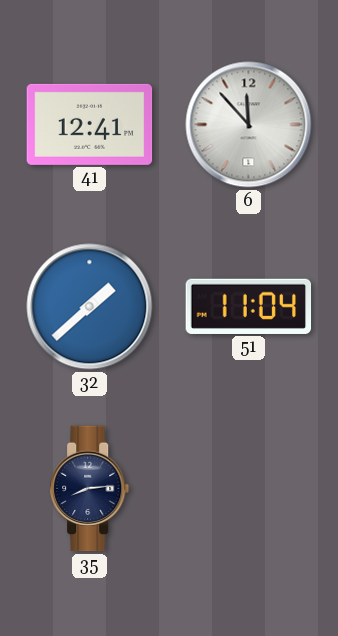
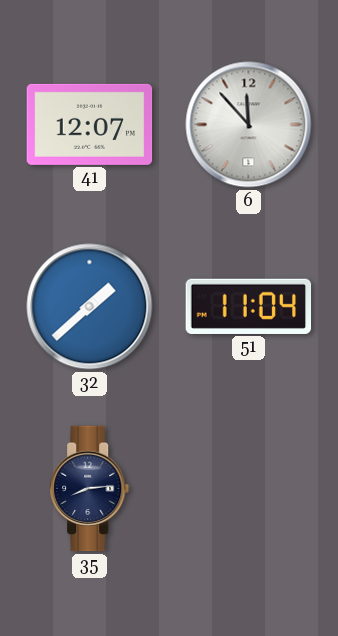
41: 12:41 -> 12:07 (90, 124)
